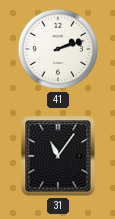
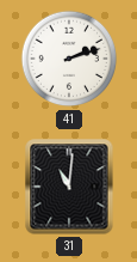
31: 11:06 -> 11:01 (69, 187)
